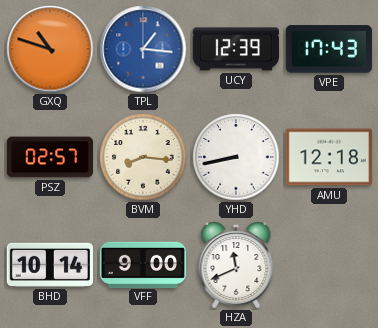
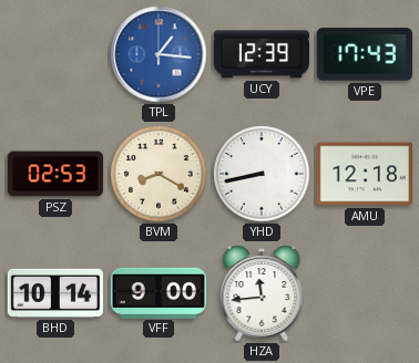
GXQ: 10:48 -> none (50, 49)
PSZ: 02:57 -> 02:53 (54, 174)
BVM: 8:16 -> 8:20 (159, 174)
HZA: 11:41 -> 11:44 (262, 293)
